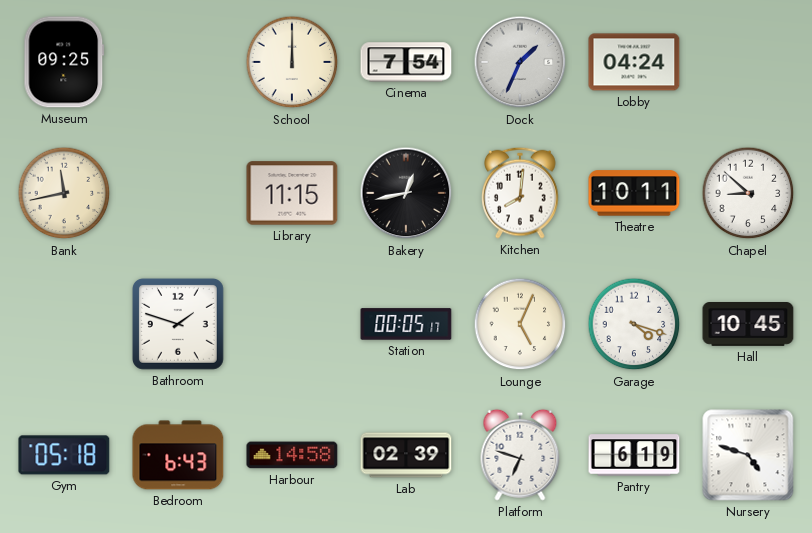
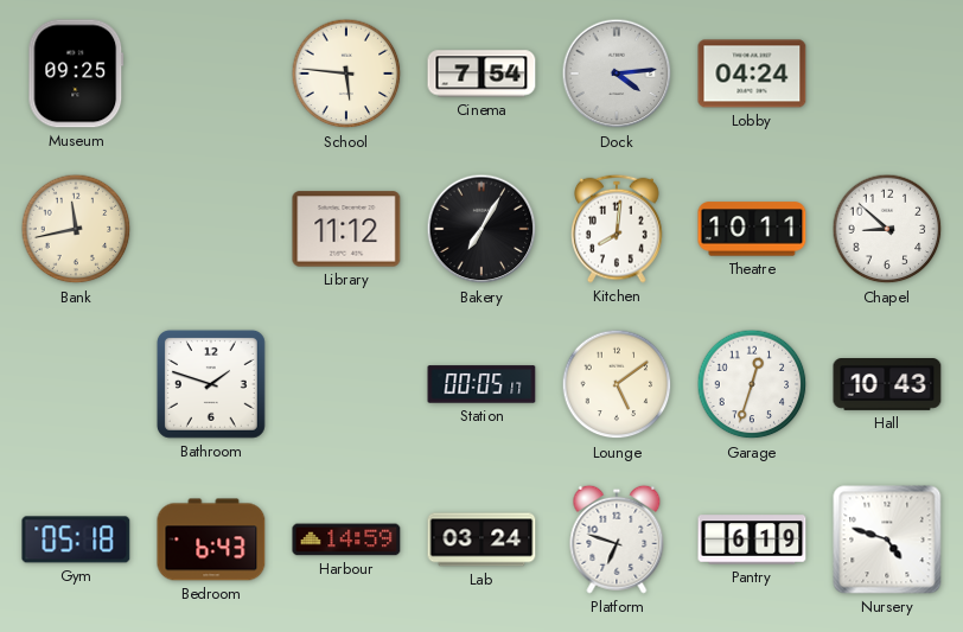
School: 12:00 -> 5:46 (346, 74)
Dock: 1:34 -> 4:14 (617, 74)
Library: 11:15 -> 11:12 (346, 229)
Bakery: 12:43 -> 7:05 (481, 229)
Lounge: 5:04 -> 5:09 (617, 384)
Garage: 4:18 -> 12:33 (752, 384)
Hall: 10:45 -> 10:43 (887, 385)
Harbour: 14:58 -> 14:59 (346, 540)
Lab: 02:39 -> 03:24 (481, 540)
